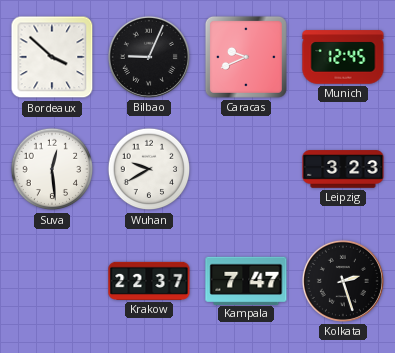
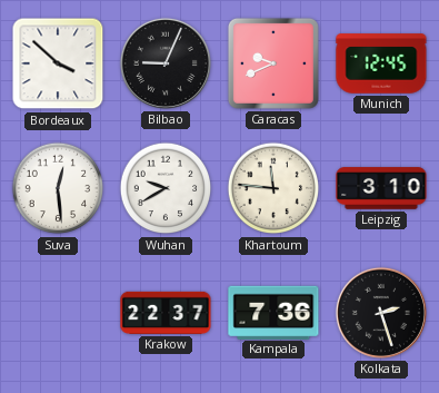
Khartoum: none -> 11:46 (273, 188)
Leipzig: 3:23 -> 3:10 (381, 188)
Kampala: 7:47 -> 7:36 (273, 312)
